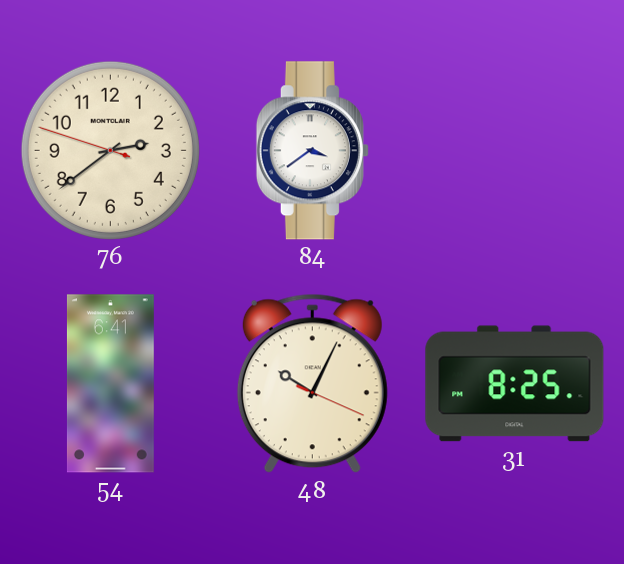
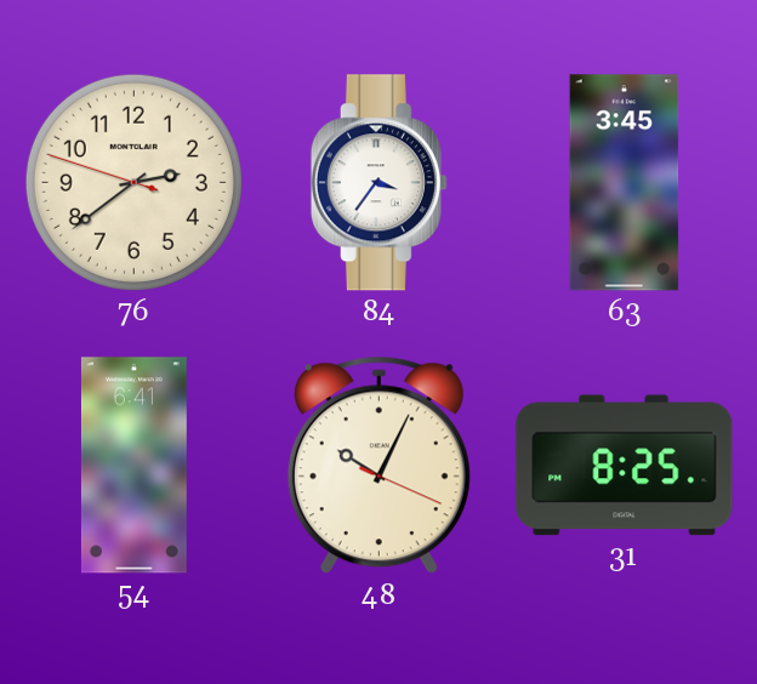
84: 3:39 -> 3:36 (378, 183)
63: none -> 3:45 (625, 183)
